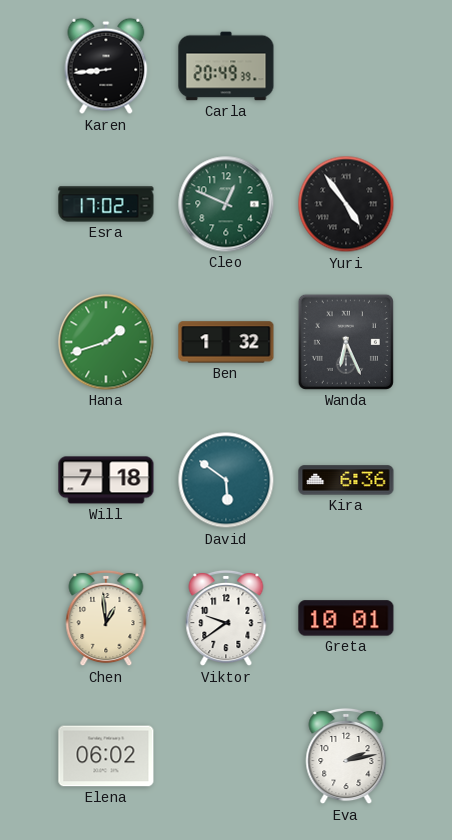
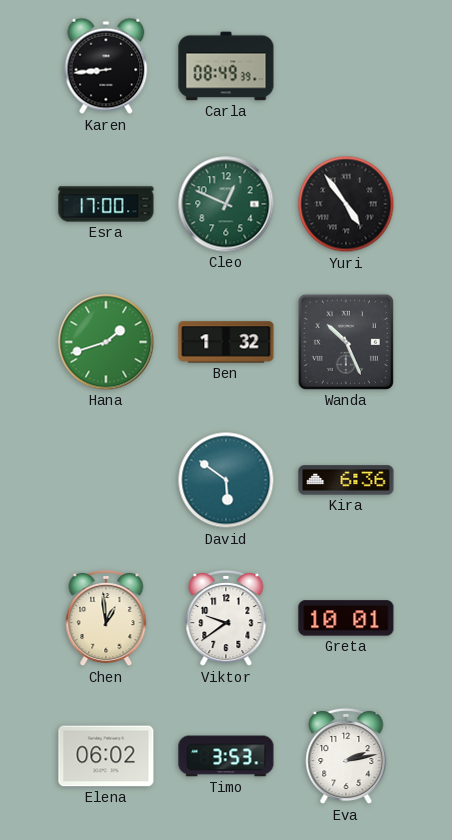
Carla: 20:49 -> 08:49 (226, 66)
Esra: 17:02 -> 17:00 (106, 204)
Wanda: 6:26 -> 10:26 (346, 342)
Will: 7:18 -> none (106, 480)
Timo: none -> 3:53 (226, 756)
